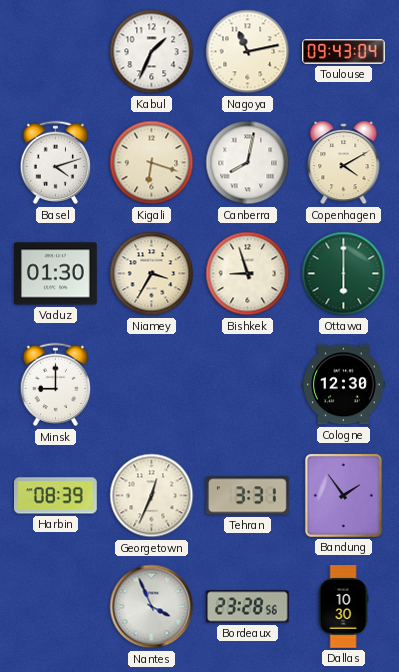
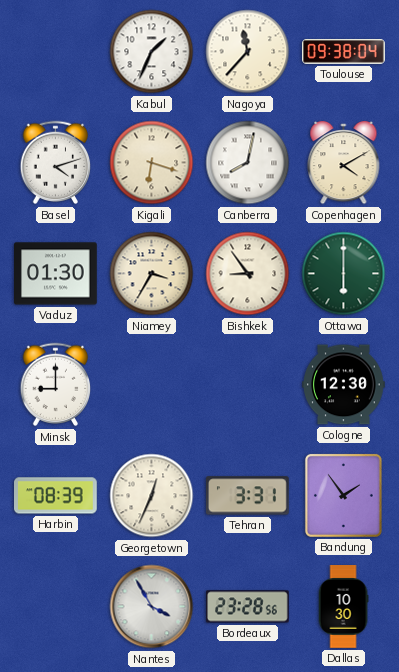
Nagoya: 11:13 -> 11:37 (248, 52)
Toulouse: 09:43 -> 09:38 (344, 52)
Bishkek: 8:57 -> 8:54 (248, 274)
Nantes: 3:56 -> 3:55 (152, 607)
